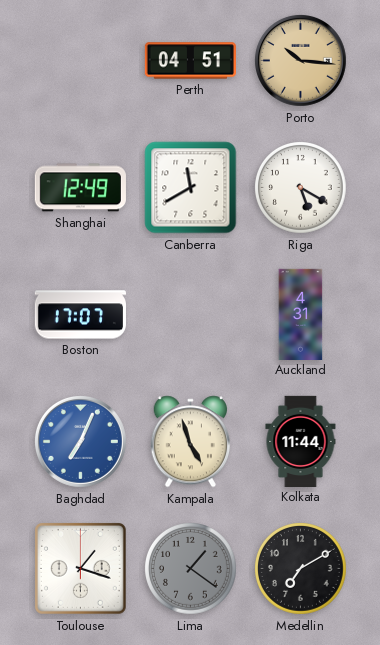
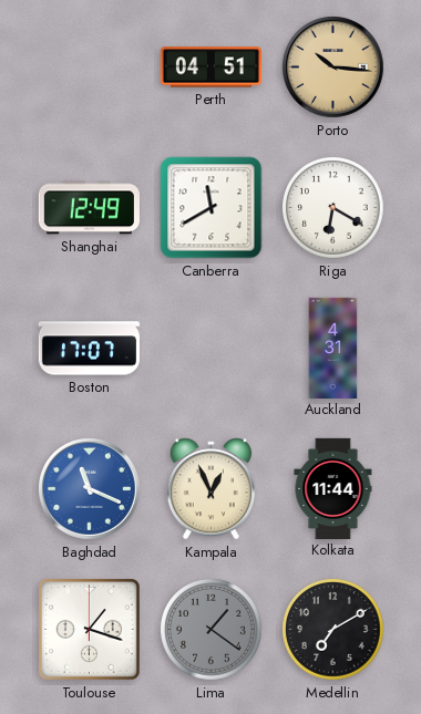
Riga: 5:20 -> 6:20 (333, 208)
Baghdad: 7:04 -> 11:19 (89, 488)
Kampala: 4:57 -> 12:56 (210, 489)
